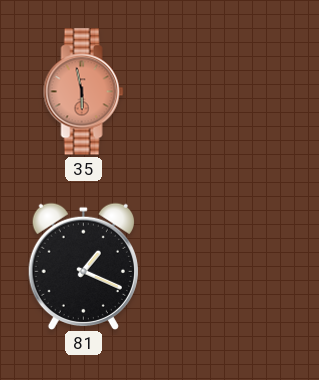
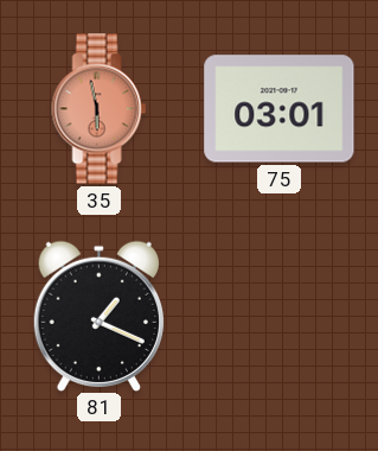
75: none -> 03:01 (280, 109)
